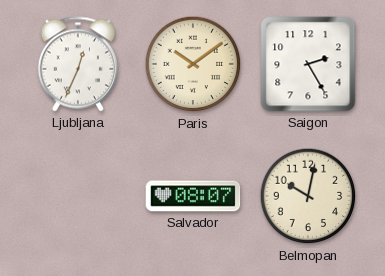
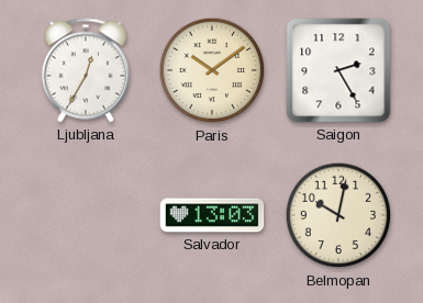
Ljubljana: 12:34 -> 12:35 (86, 70)
Salvador: 08:07 -> 13:03 (212, 215)
